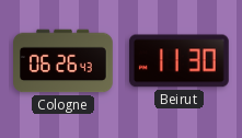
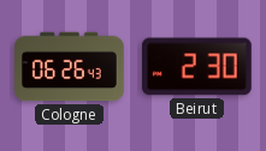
Beirut: 11:30 -> 2:30 (196, 67)
